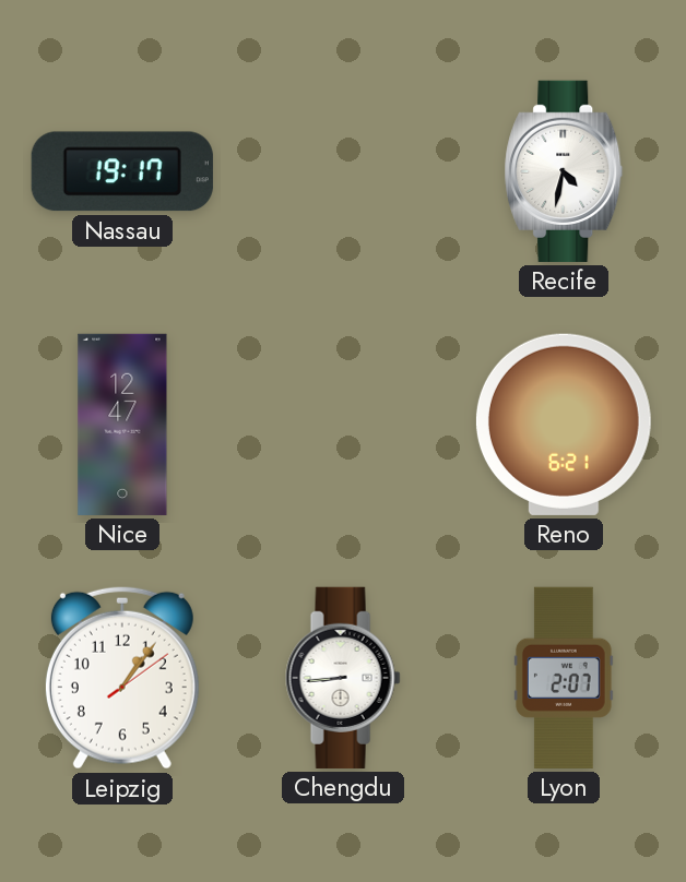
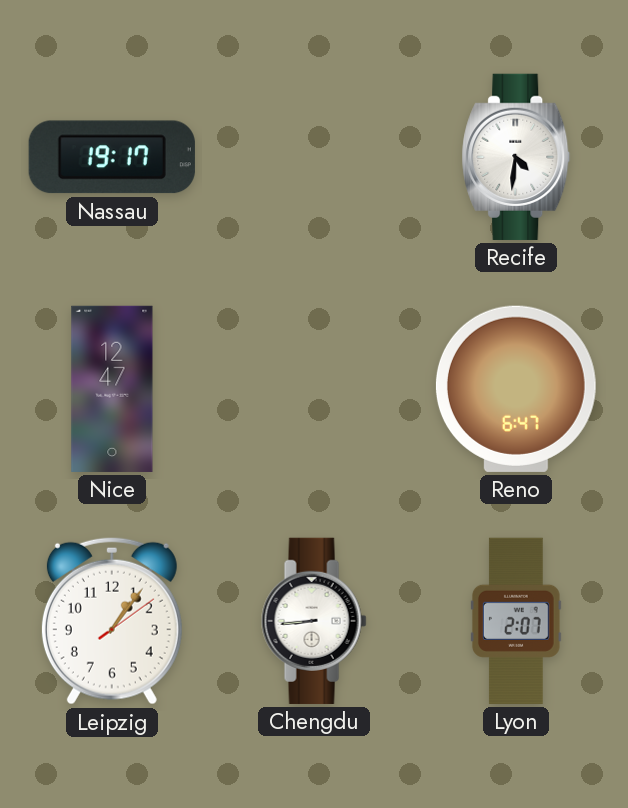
Recife: 4:32 -> 4:31 (516, 157)
Reno: 6:21 -> 6:47 (516, 389)
